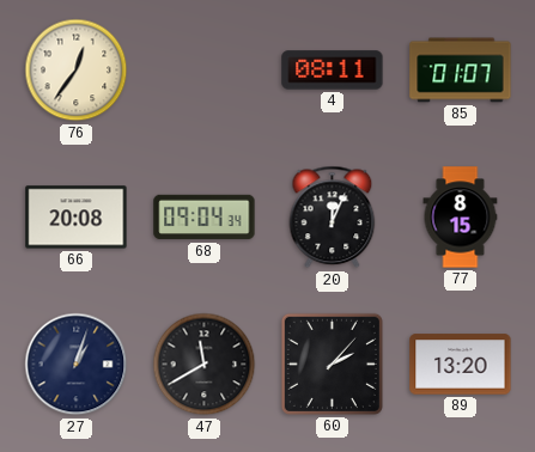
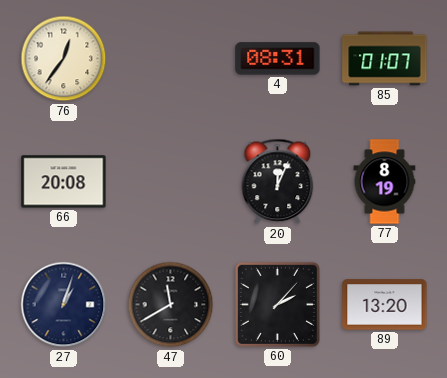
4: 08:11 -> 08:31 (278, 59)
68: 09:04 -> none (205, 218)
77: 8:15 -> 8:19 (385, 182)
